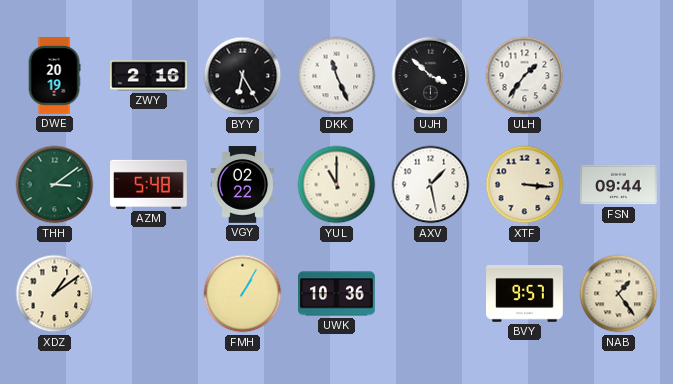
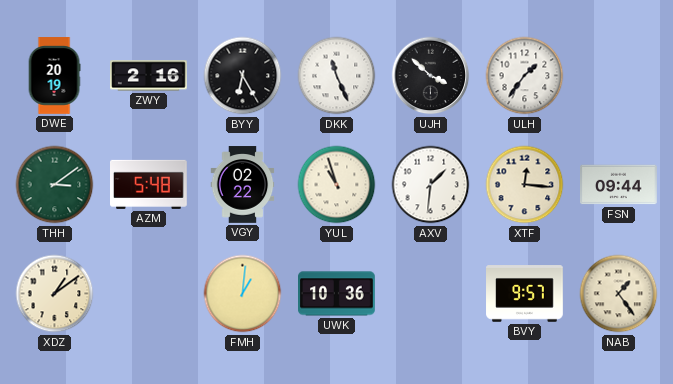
YUL: 11:00 -> 10:57 (337, 185)
AXV: 1:28 -> 1:31 (431, 185)
XTF: 3:16 -> 12:16 (525, 185)
FMH: 1:05 -> 1:01 (243, 294)
